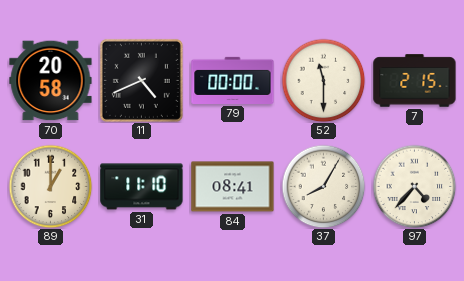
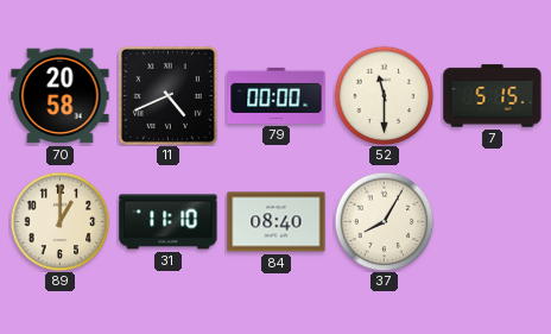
7: 2:15 -> 5:15 (493, 96)
84: 08:41 -> 08:40 (277, 222)
97: 4:37 -> none (414, 186)
